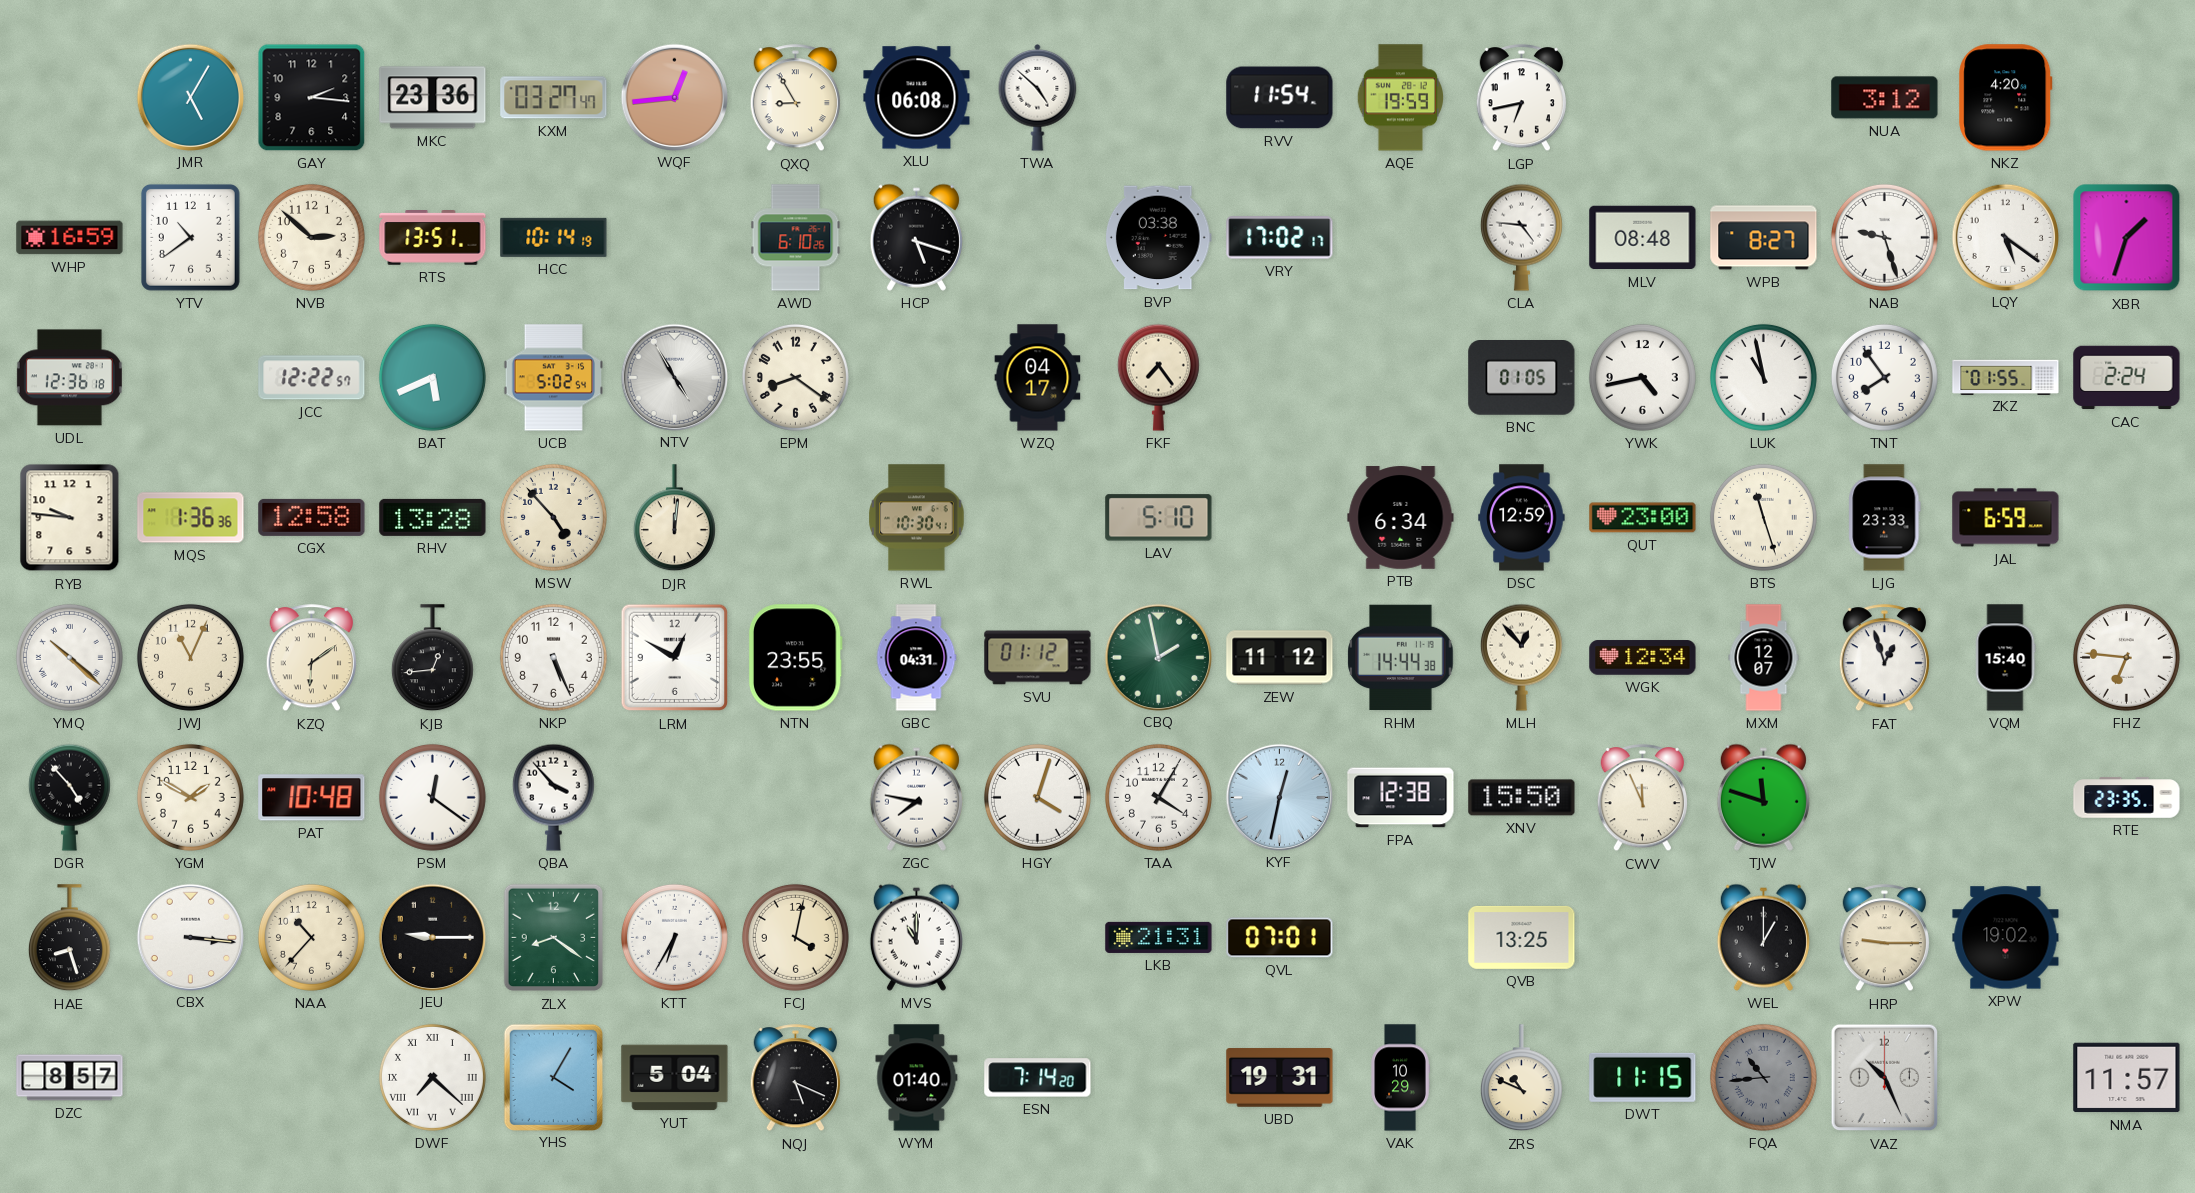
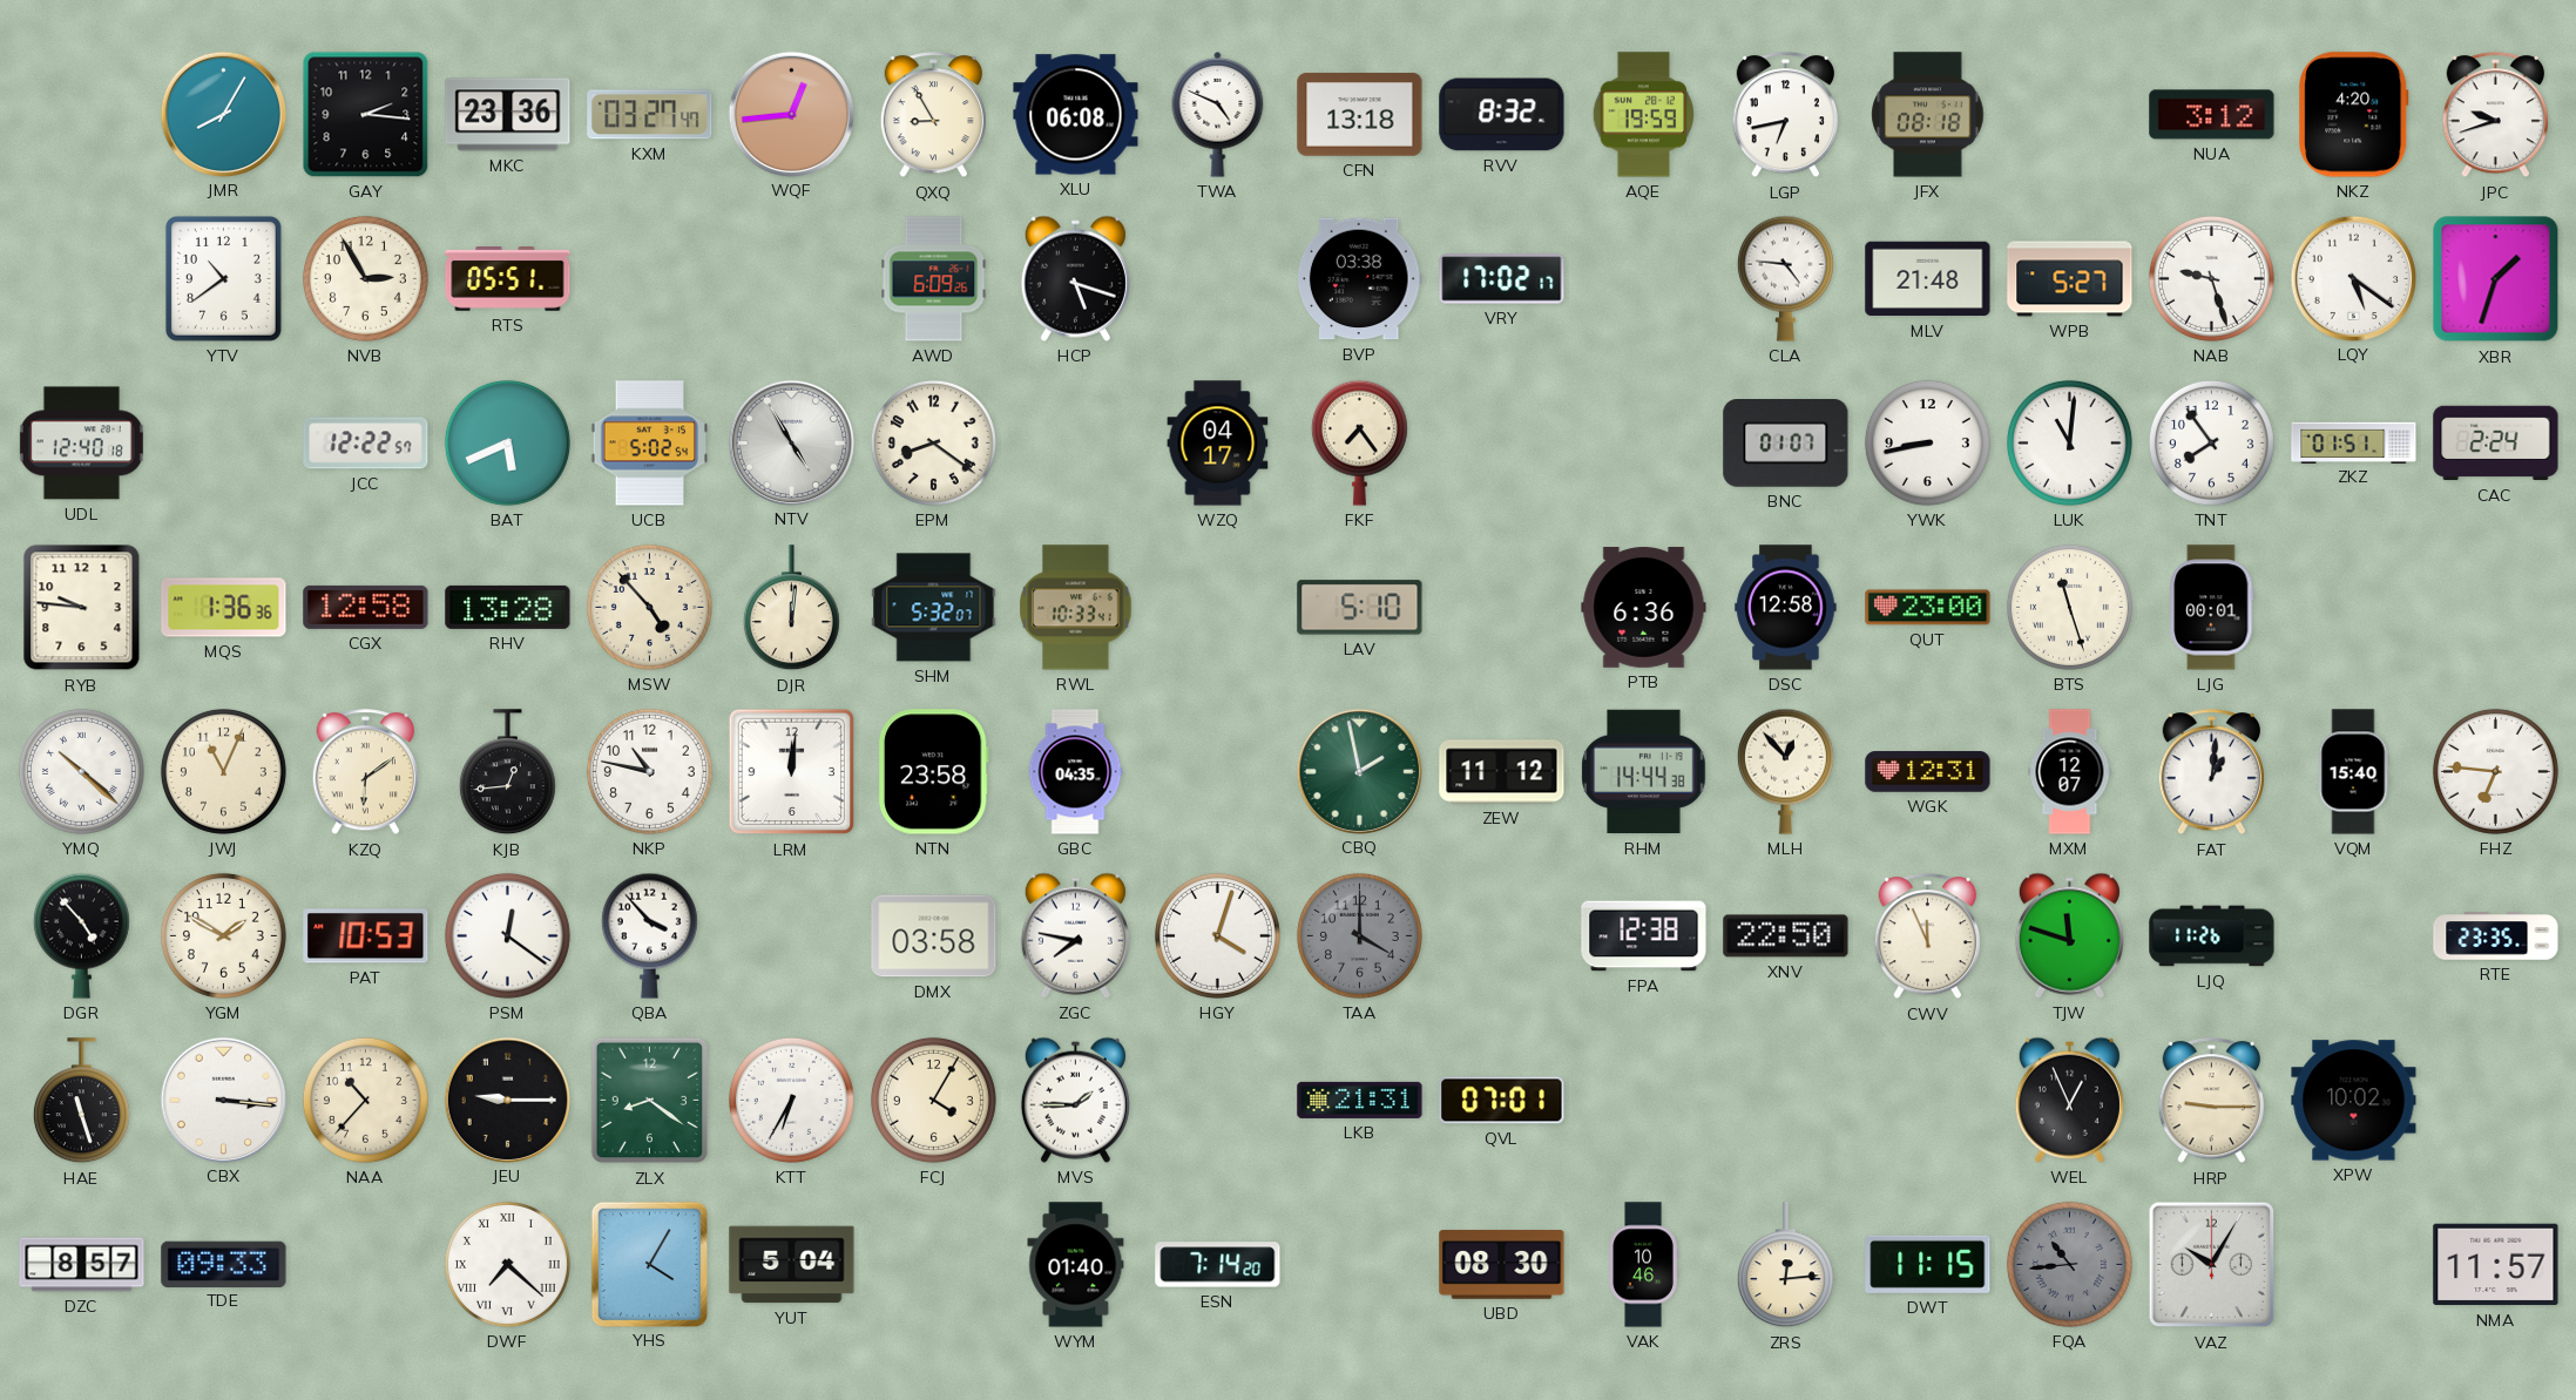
JMR: 5:05 -> 8:05 (223, 114)
TWA: 4:52 -> 4:49 (1218, 115)
CFN: none -> 13:18 (1360, 115)
RVV: 11:54 -> 8:32 (1502, 115)
JFX: none -> 08:18 (1928, 115)
JPC: none -> 9:42 (2495, 115)
WHP: 16:59 -> none (70, 238)
NVB: 2:52 -> 2:55 (365, 278)
RTS: 13:51 -> 05:51 (508, 279)
HCC: 10:14 -> none (554, 237)
AWD: 6:10 -> 6:09 (934, 279)
MLV: 08:48 -> 21:48 (1928, 279)
WPB: 8:27 -> 5:27 (2070, 279)
UDL: 12:36 -> 12:40 (81, 444)
BNC: 01:05 -> 01:07 (1786, 444)
YWK: 4:43 -> 8:43 (1927, 442)
LUK: 10:58 -> 11:01 (2069, 442)
ZKZ: 01:55 -> 01:51 (2354, 442)
SHM: none -> 5:32 (934, 608)
RWL: 10:30 -> 10:33 (1076, 608)
PTB: 6:34 -> 6:36 (1644, 608)
DSC: 12:59 -> 12:58 (1786, 608)
LJG: 23:33 -> 00:01 (2212, 608)
JAL: 6:59 -> none (2006, 518)
NKP: 5:26 -> 10:47 (649, 771)
LRM: 12:50 -> 12:01 (792, 772)
NTN: 23:55 -> 23:58 (933, 772)
GBC: 04:31 -> 04:35 (1075, 772)
SVU: 01:12 -> none (1038, 658)
WGK: 12:34 -> 12:31 (1928, 772)
FAT: 12:57 -> 1:01 (2211, 772)
PAT: 10:48 -> 10:53 (366, 936)
DMX: none -> 03:58 (934, 936)
TAA: 4:05 -> 4:00 (1359, 935)
TAA dial: white -> grey (1359, 935)
KYF: 12:32 -> none (1279, 797)
XNV: 15:50 -> 22:50 (1786, 936)
LJQ: none -> 11:26 (2212, 936)
HAE: 8:27 -> 11:27 (81, 1101)
FCJ: 4:02 -> 4:05 (933, 1100)
MVS: 11:00 -> 1:45 (1075, 1100)
QVB: 13:25 -> none (1522, 937)
WEL: 1:00 -> 12:56 (2069, 1100)
XPW: 19:02 -> 10:02 (2354, 1101)
TDE: none -> 09:33 (224, 1264)
NQJ: 5:19 -> none (795, 1078)
UBD: 19:31 -> 08:30 (1502, 1265)
VAK: 10:29 -> 10:46 (1643, 1265)
ZRS: 10:49 -> 12:14 (1785, 1265)
VAZ: 10:26 -> 10:05 (2212, 1265)
